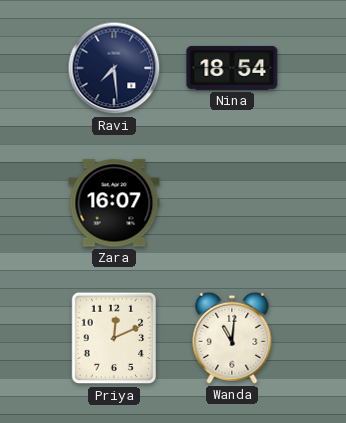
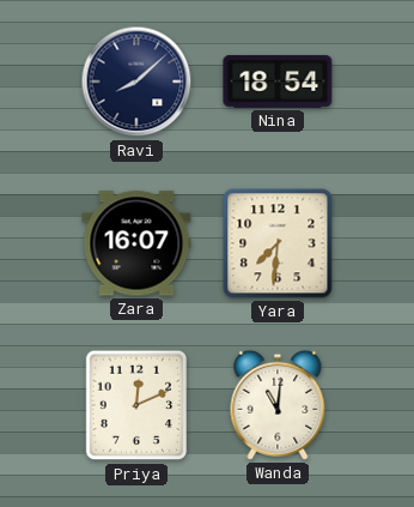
Ravi: 7:29 -> 8:08 (136, 82)
Yara: none -> 7:31 (278, 243)
